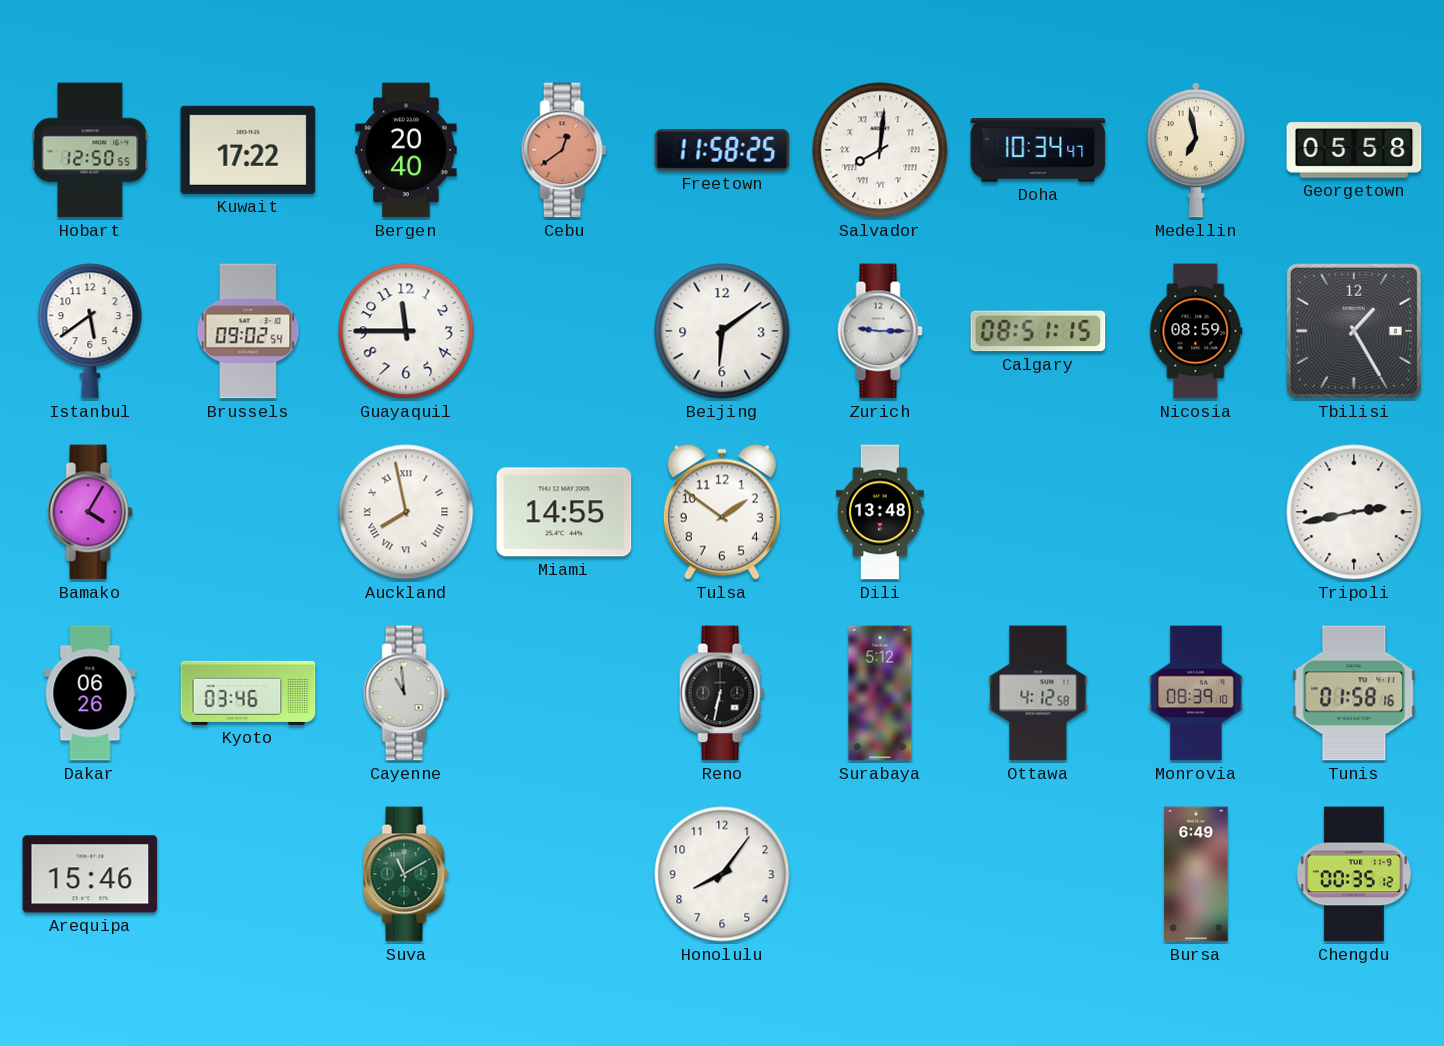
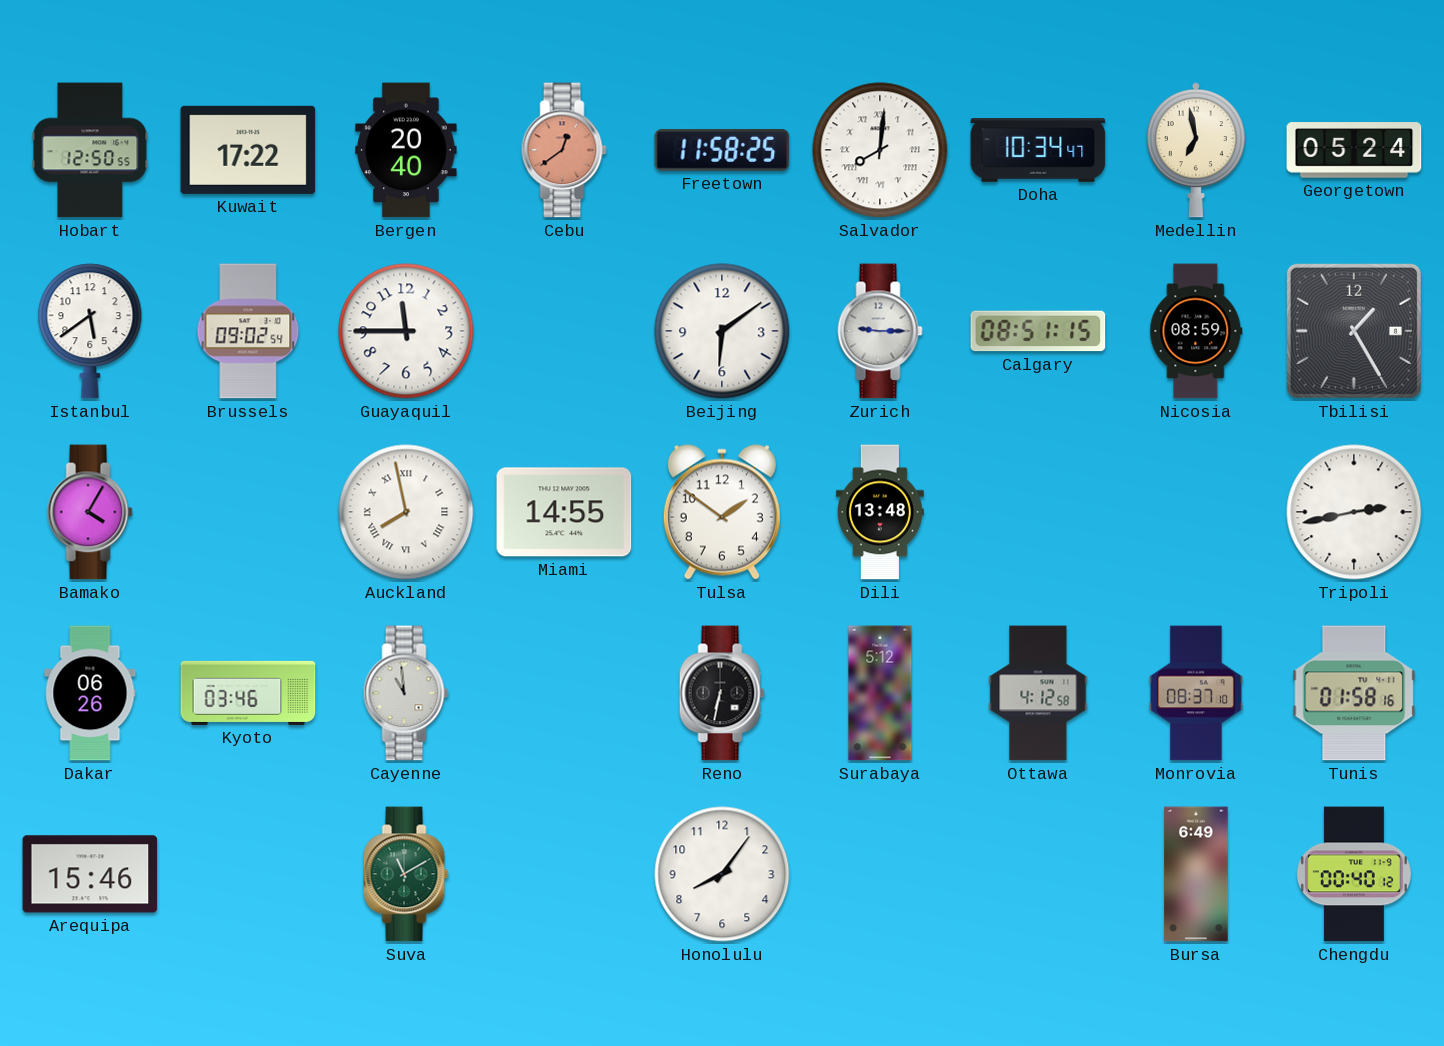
Georgetown: 05:58 -> 05:24 (1354, 150)
Monrovia: 08:39 -> 08:37 (1196, 693)
Chengdu: 00:35 -> 00:40 (1354, 874)
